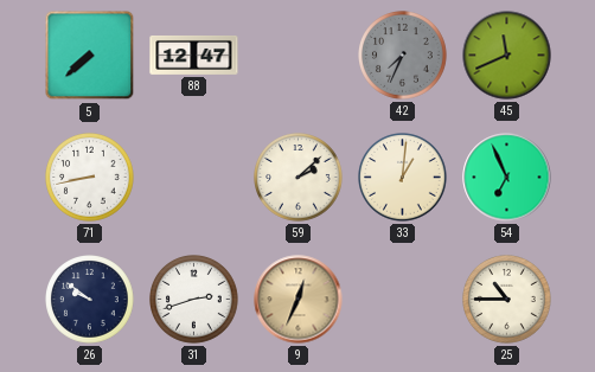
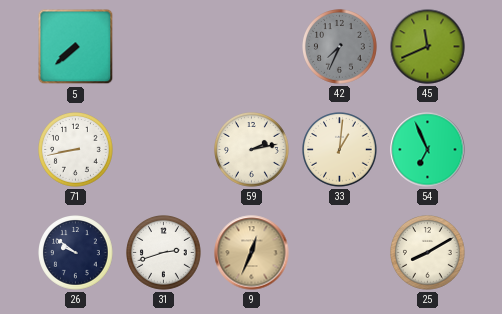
88: 12:47 -> none (194, 54)
59: 2:08 -> 2:13 (252, 150)
25: 10:45 -> 8:10 (428, 253)
